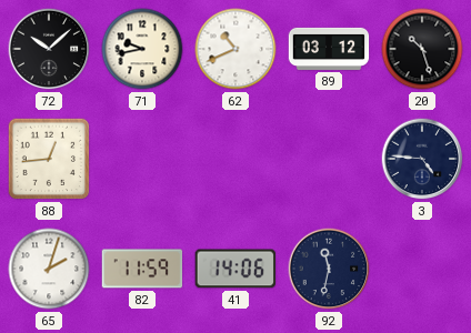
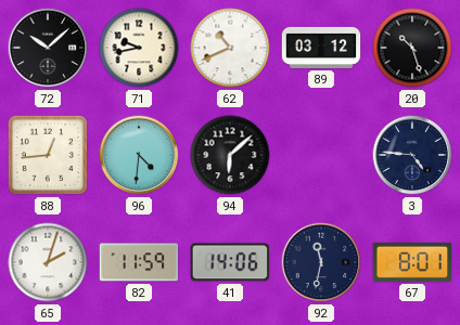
96: none -> 4:31 (139, 155)
94: none -> 6:08 (230, 155)
67: none -> 8:01 (411, 262)
